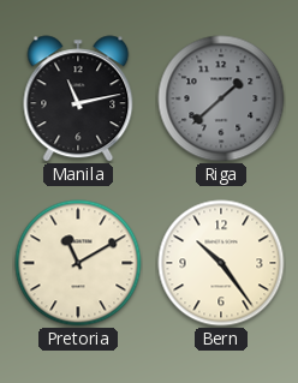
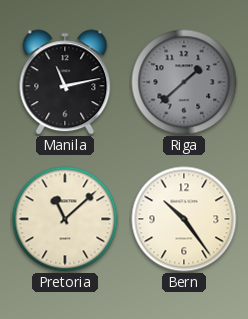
Pretoria: 11:10 -> 11:08 (65, 219)
